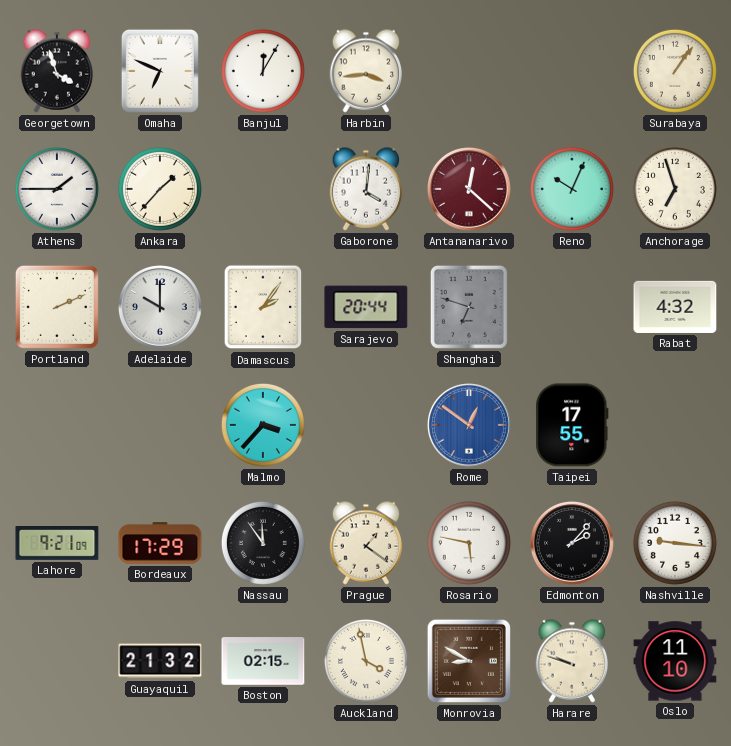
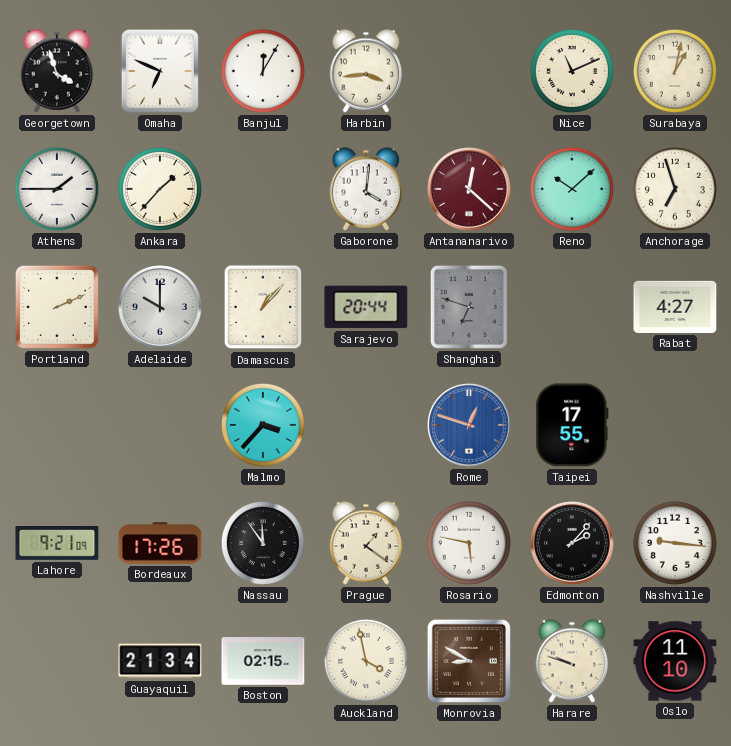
Nice: none -> 11:11 (572, 71)
Surabaya: 1:06 -> 1:02 (675, 71)
Reno: 10:04 -> 10:08 (572, 189)
Damascus: 2:06 -> 1:07 (263, 307)
Rabat: 4:32 -> 4:27 (675, 307)
Rome: 12:51 -> 12:48 (470, 426)
Bordeaux: 17:29 -> 17:26 (160, 543)
Guayaquil: 21:32 -> 21:34 (160, 661)
